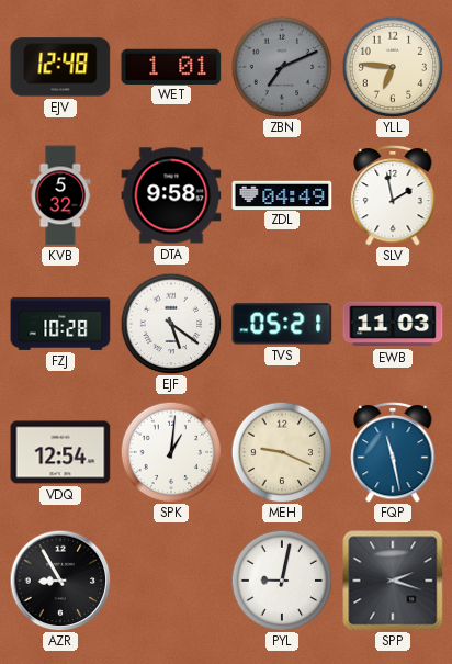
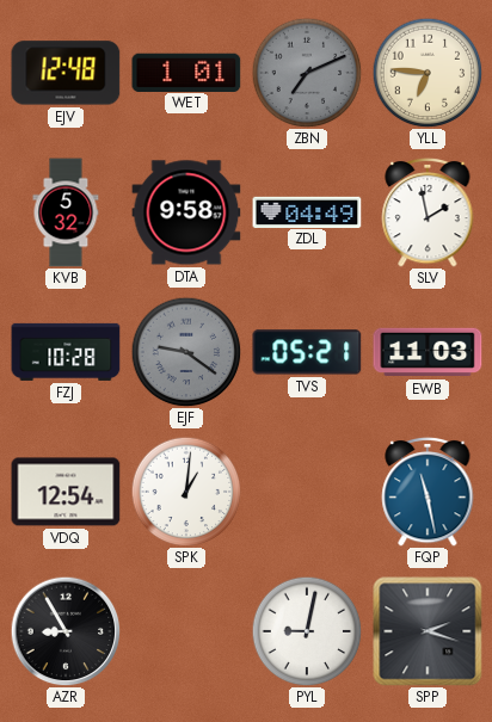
EJF: 5:21 -> 9:21 (186, 352)
EJF dial: white -> grey (186, 352)
MEH: 9:19 -> none (282, 452)
